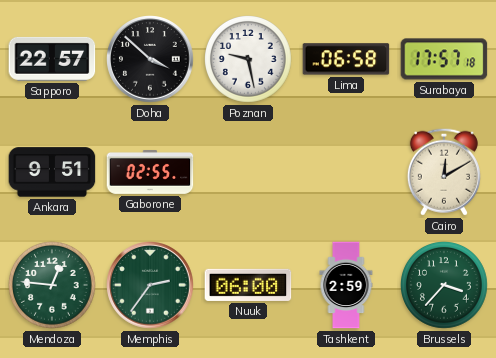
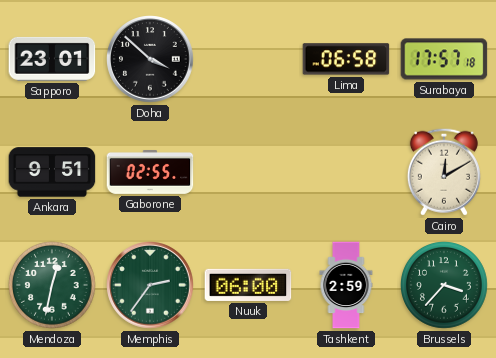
Sapporo: 22:57 -> 23:01 (52, 59)
Poznan: 9:28 -> none (249, 60)
Mendoza: 12:46 -> 12:32 (53, 286)
